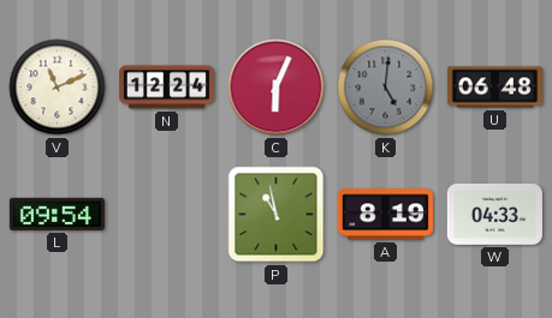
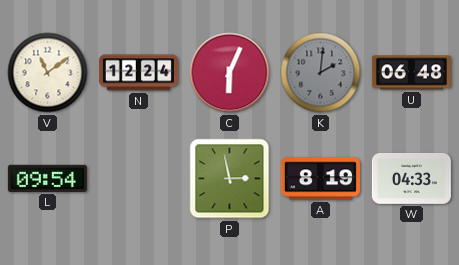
V: 11:11 -> 11:09 (48, 73)
K: 5:01 -> 2:01 (321, 73)
P: 10:58 -> 2:58 (230, 179)
